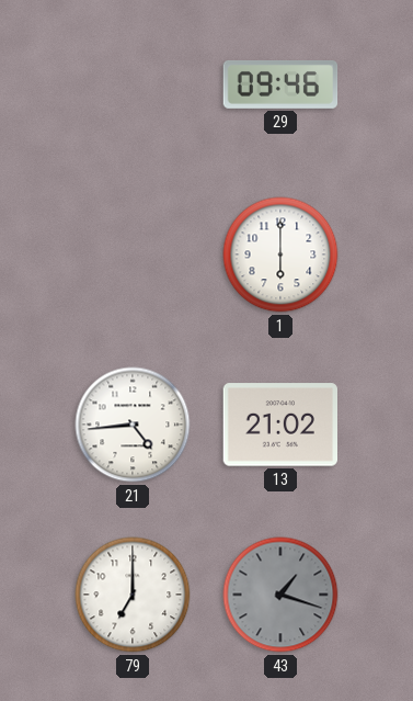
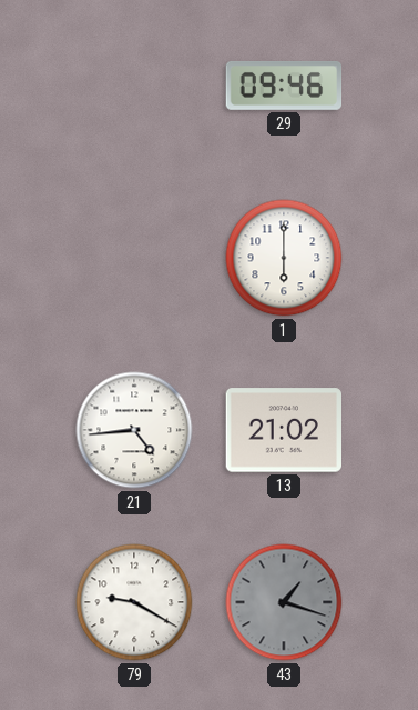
79: 7:00 -> 9:20 (134, 602)
